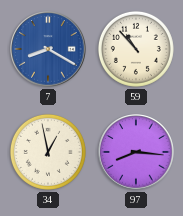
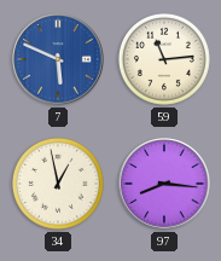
7: 8:20 -> 5:49 (58, 59)
59: 10:53 -> 11:14 (164, 59)
